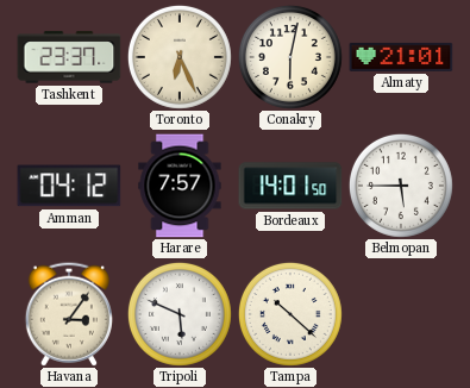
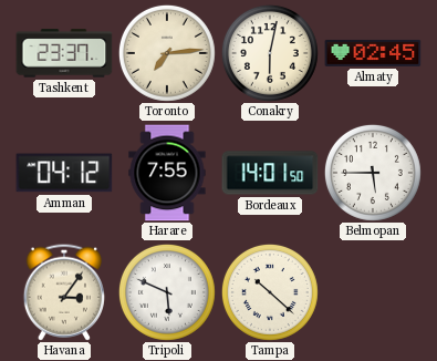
Toronto: 6:26 -> 7:14 (167, 53)
Almaty: 21:01 -> 02:45 (373, 53)
Harare: 7:57 -> 7:55 (167, 173)
